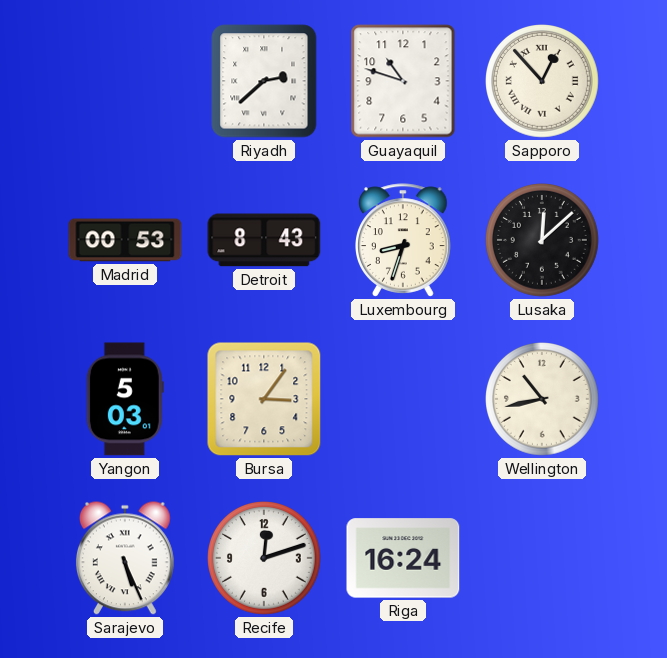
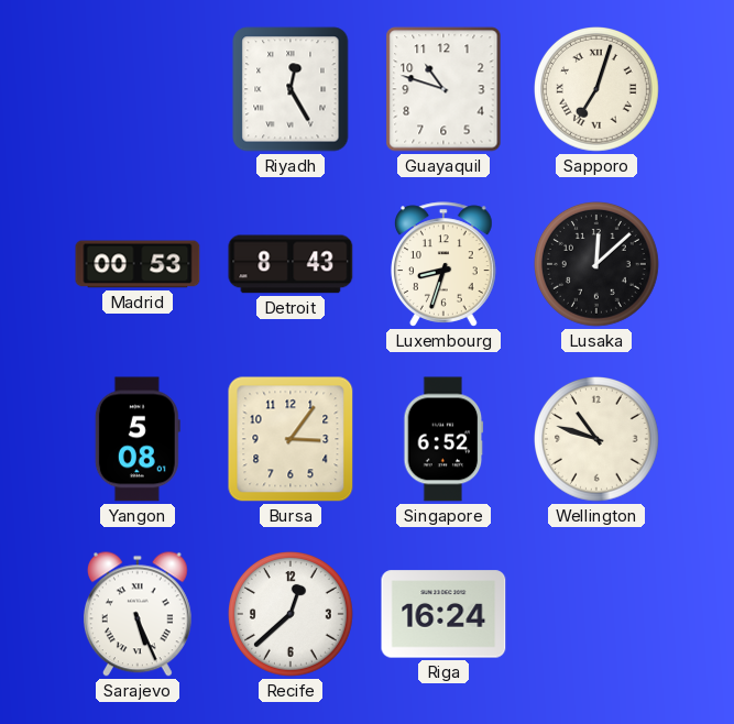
Riyadh: 2:38 -> 12:25 (291, 89)
Sapporo: 12:53 -> 7:03 (598, 90)
Yangon: 5:03 -> 5:08 (138, 439)
Singapore: none -> 6:52 (443, 439)
Wellington: 10:43 -> 10:48 (598, 440)
Recife: 12:12 -> 12:38 (292, 615)
